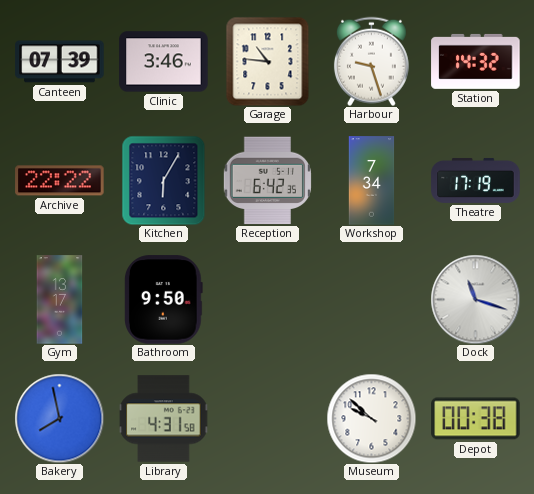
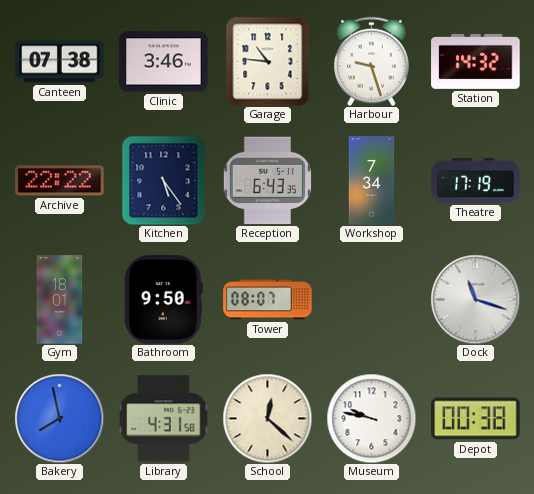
Canteen: 07:39 -> 07:38 (60, 62)
Kitchen: 6:05 -> 5:24 (164, 180)
Reception: 6:42 -> 6:43 (267, 181)
Gym: 13:17 -> 18:01 (60, 300)
Tower: none -> 08:07 (268, 300)
School: none -> 12:22 (267, 418)
Museum: 9:52 -> 9:47 (371, 418)
